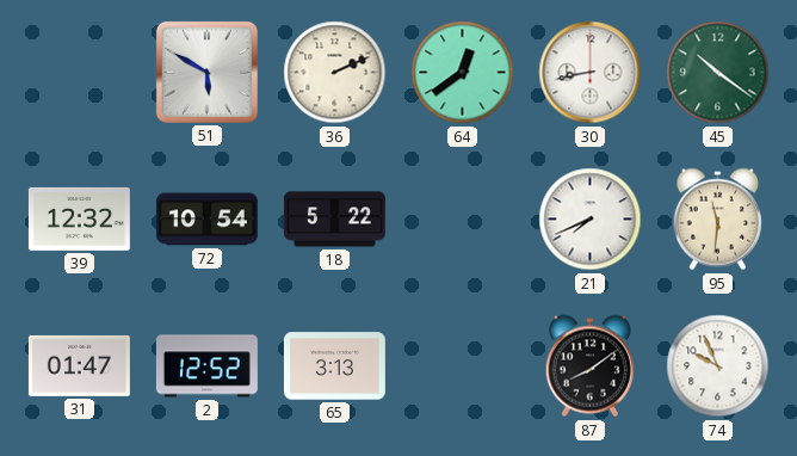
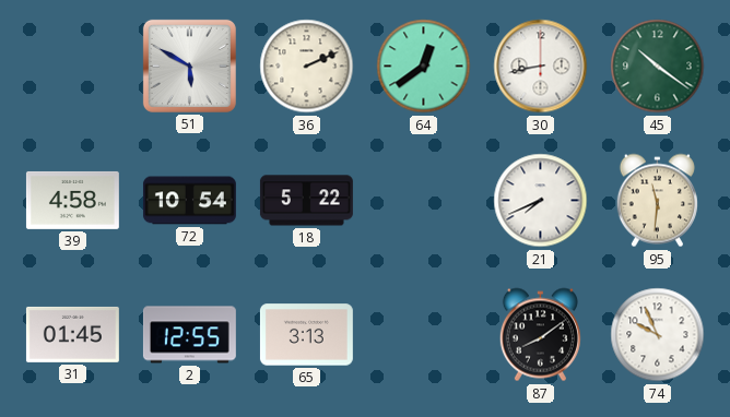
39: 12:32 -> 4:58 (72, 200)
31: 01:47 -> 01:45 (72, 334)
2: 12:52 -> 12:55 (189, 335)
